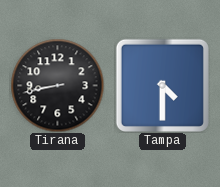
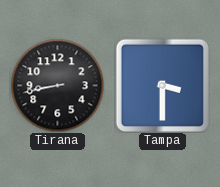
Tampa: 4:30 -> 3:30 (162, 85)
